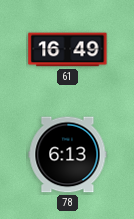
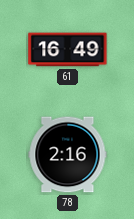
78: 6:13 -> 2:16 (68, 155)
